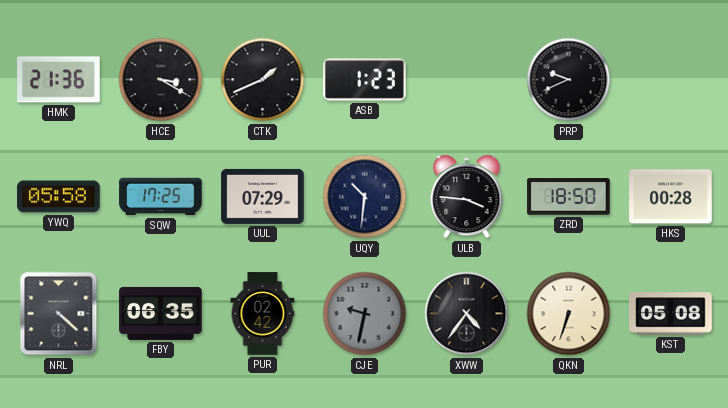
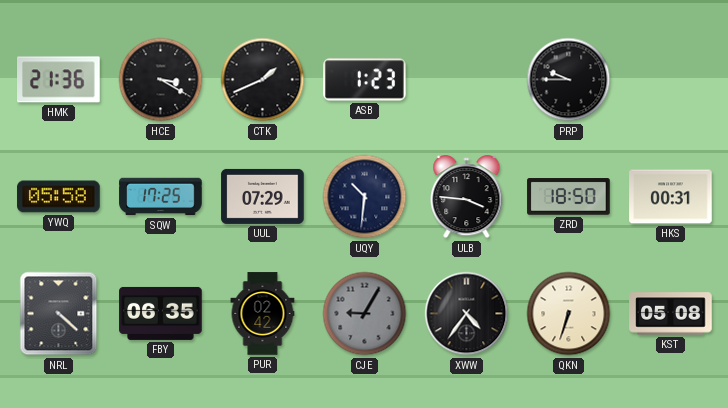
PRP: 9:41 -> 9:45 (569, 80)
HKS: 00:28 -> 00:31 (671, 197)
CJE: 9:32 -> 9:05 (365, 314)
